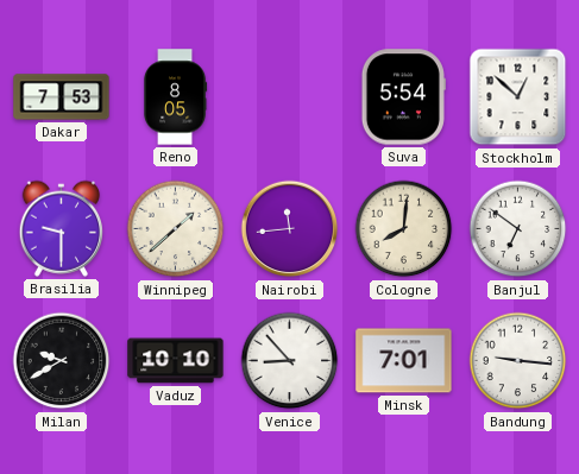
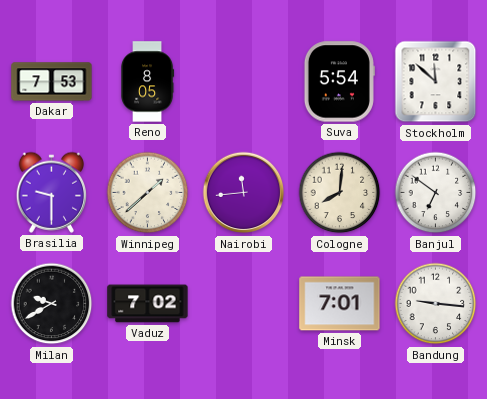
Stockholm: 12:52 -> 11:52 (436, 82)
Vaduz: 10:10 -> 7:02 (148, 304)
Venice: 8:53 -> none (290, 361)
